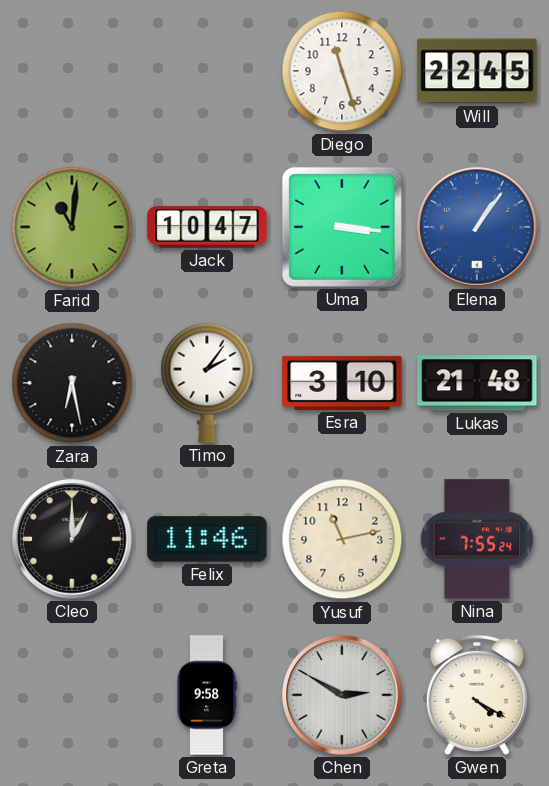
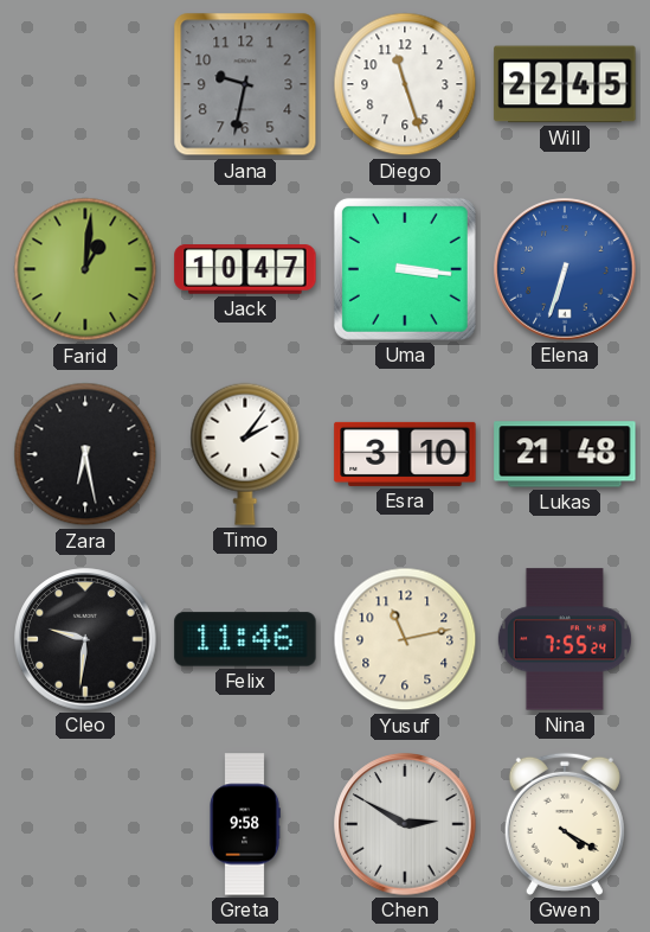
Jana: none -> 9:32 (245, 84)
Farid: 11:01 -> 1:01 (85, 269)
Elena: 1:06 -> 6:33 (565, 269)
Cleo: 1:00 -> 9:31 (85, 639)
